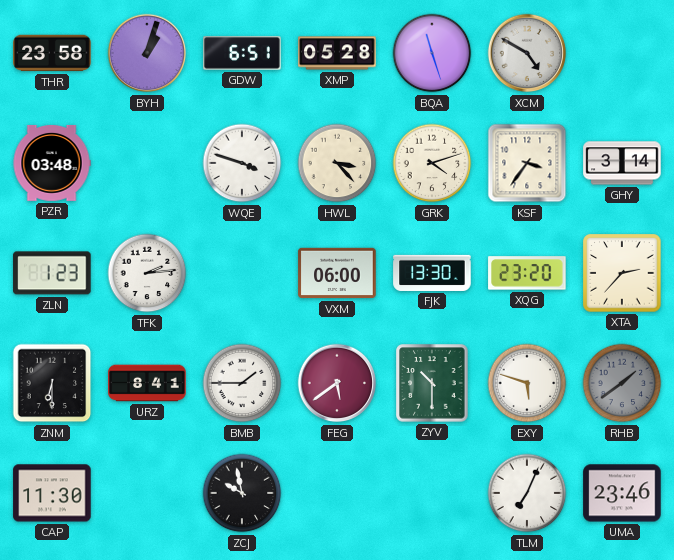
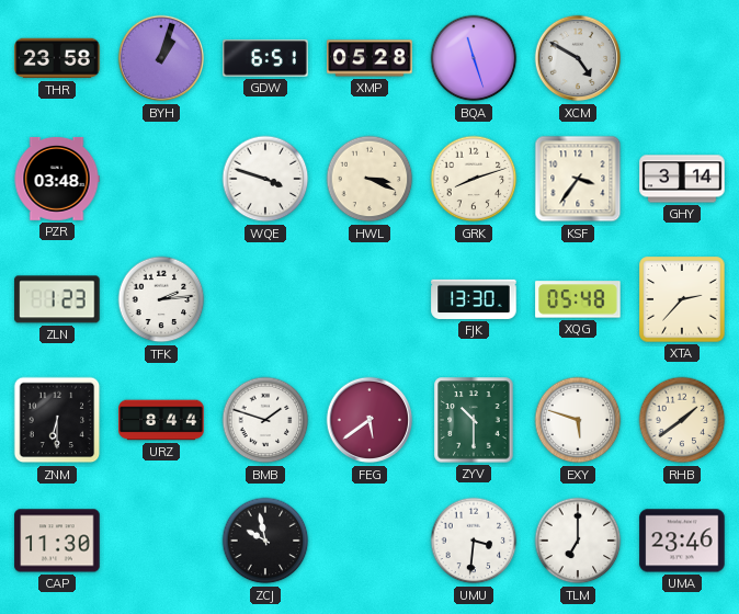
HWL: 3:23 -> 3:19 (369, 179)
GRK: 4:12 -> 8:12 (474, 179)
VXM: 06:00 -> none (337, 273)
XQG: 23:20 -> 05:48 (578, 299)
URZ: 8:41 -> 8:44 (161, 420)
BMB: 1:45 -> 1:48 (265, 420)
RHB dial: grey -> cream (682, 420)
UMU: none -> 3:31 (474, 541)
TLM: 7:04 -> 7:00 (578, 541)
